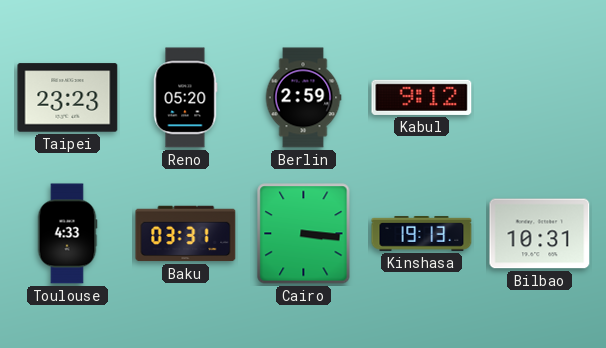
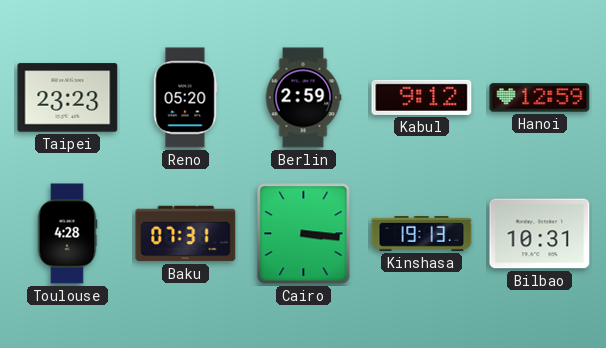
Hanoi: none -> 12:59 (540, 98)
Toulouse: 4:33 -> 4:28 (67, 234)
Baku: 03:31 -> 07:31 (186, 234)
